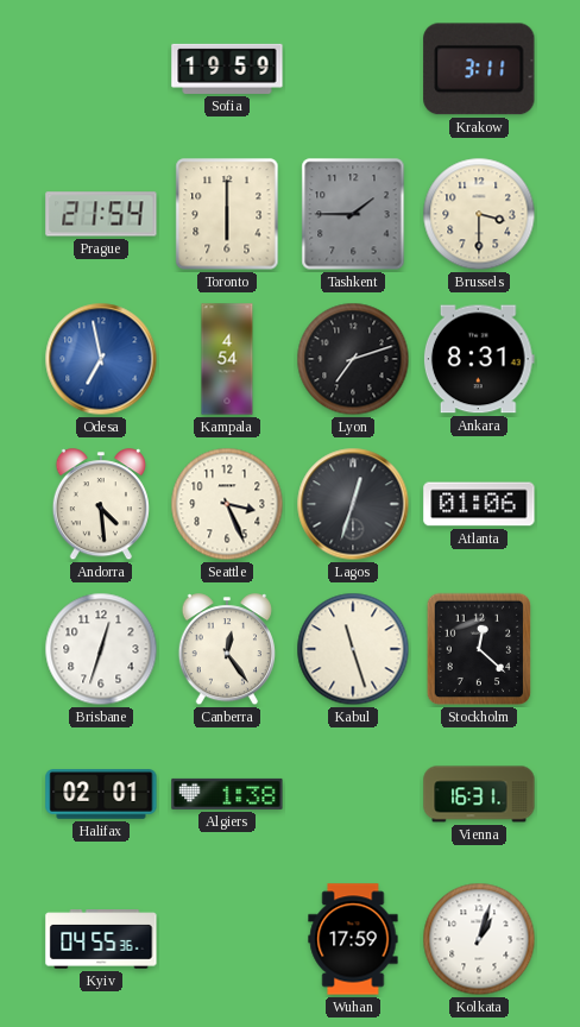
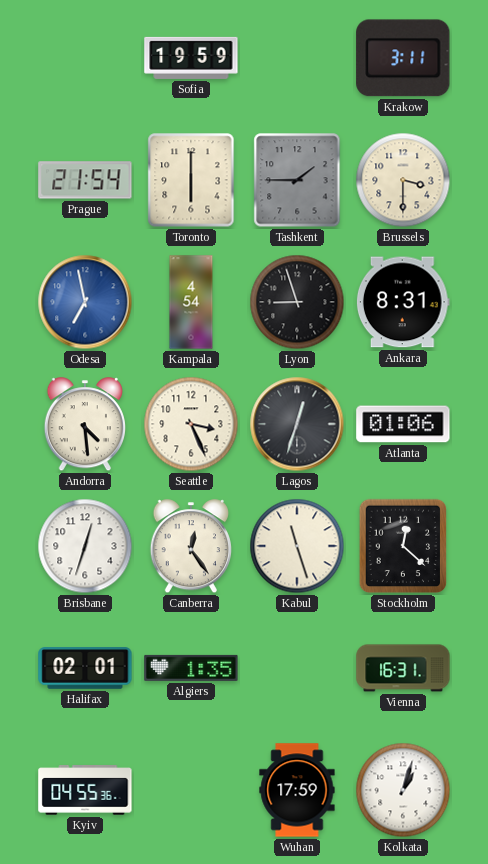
Lyon: 7:12 -> 8:57 (297, 302)
Algiers: 1:38 -> 1:35 (191, 668)
